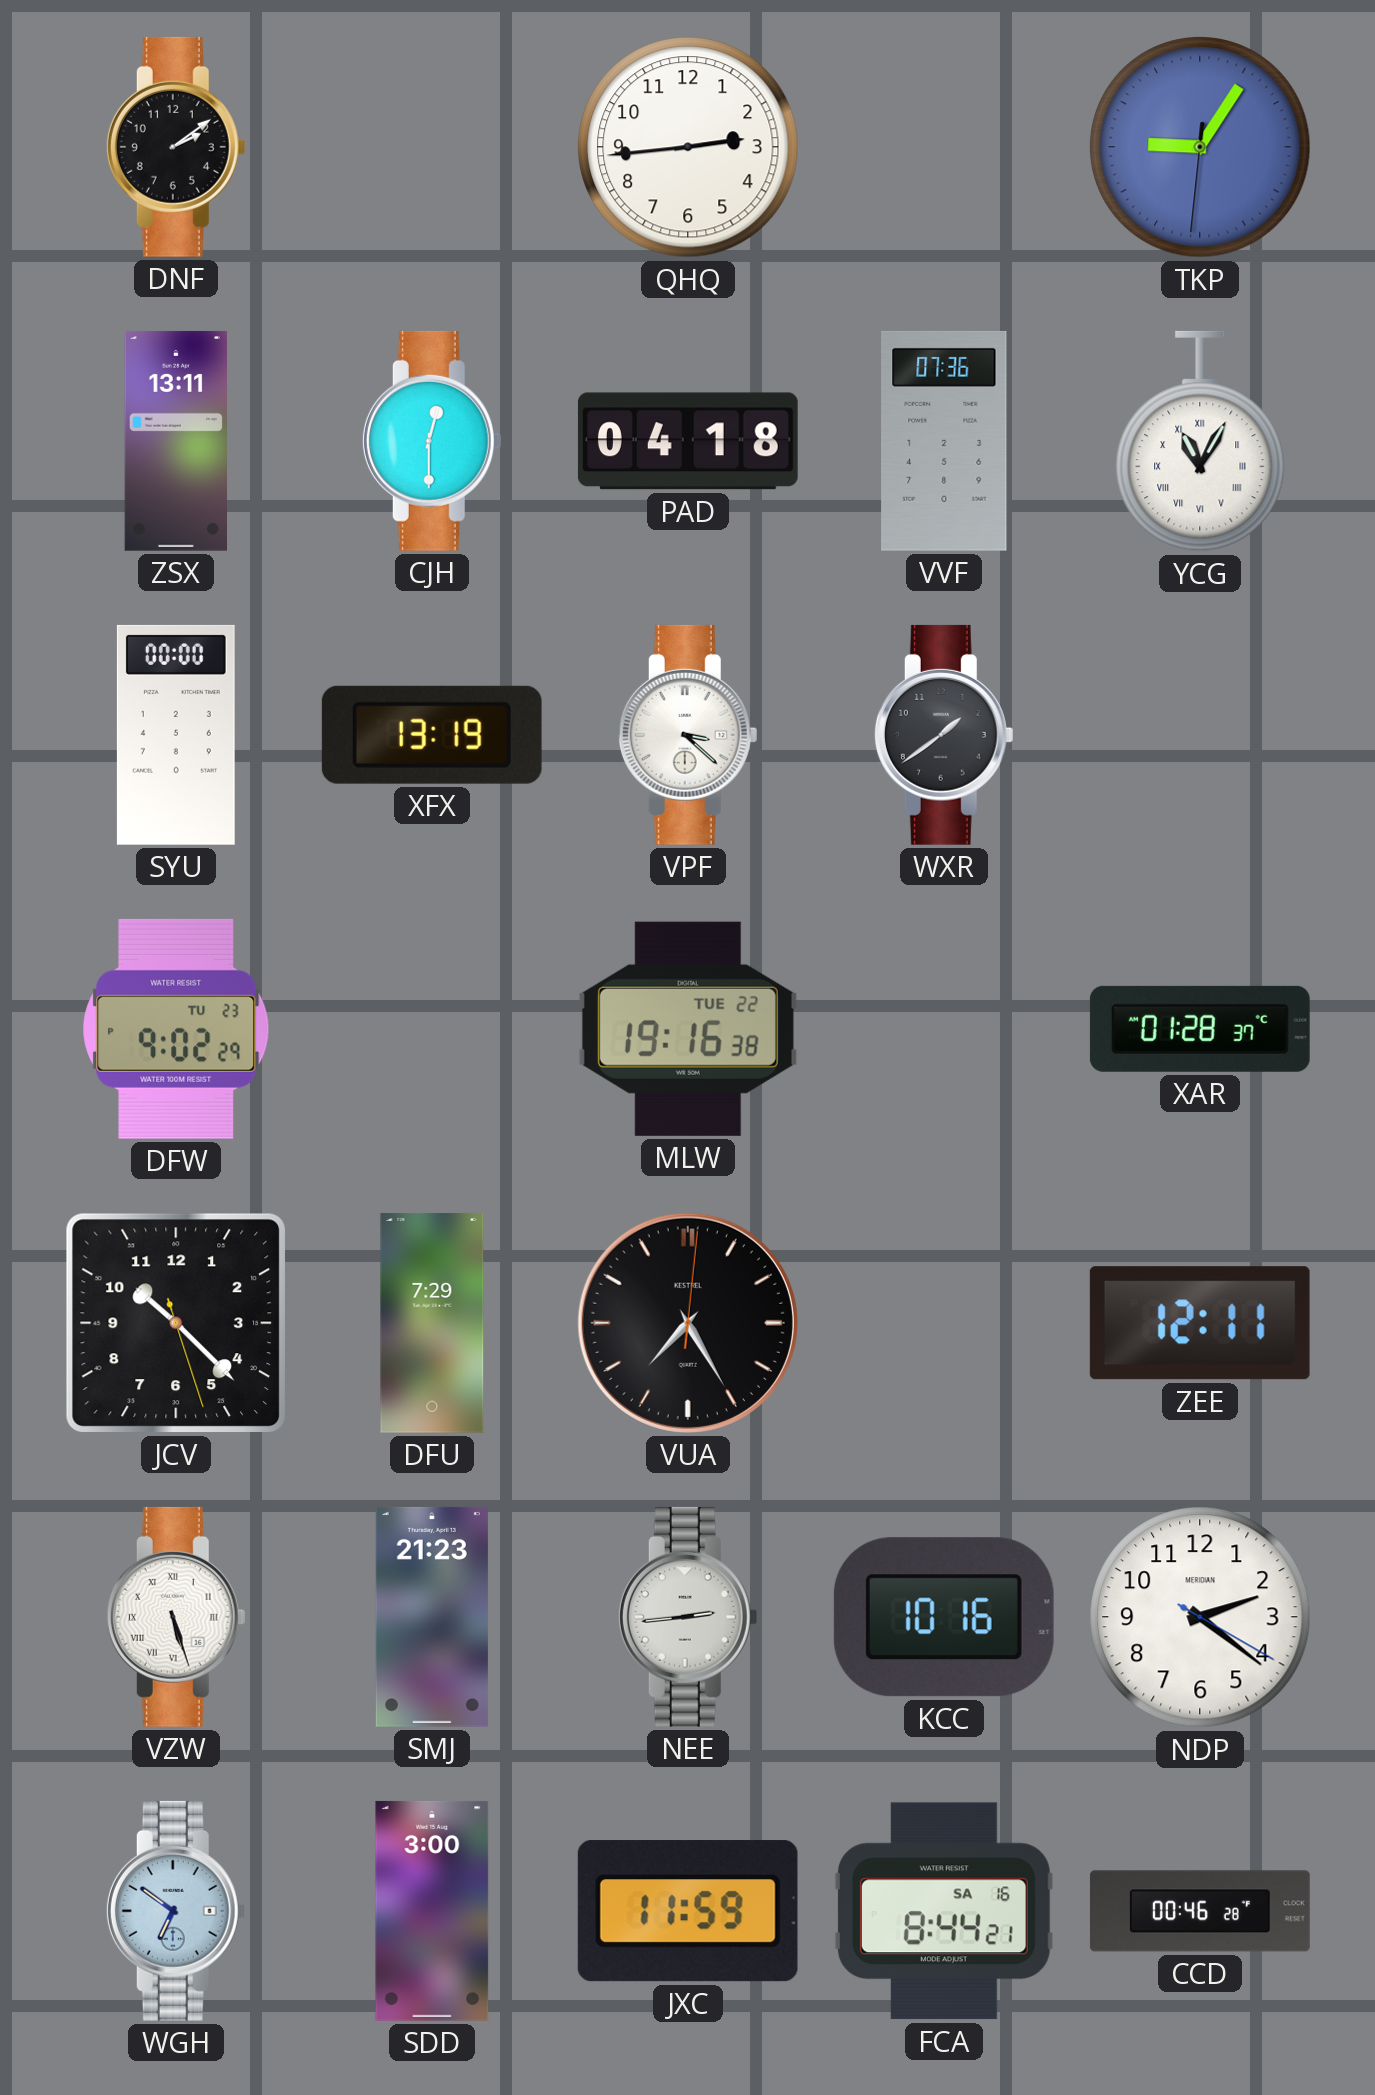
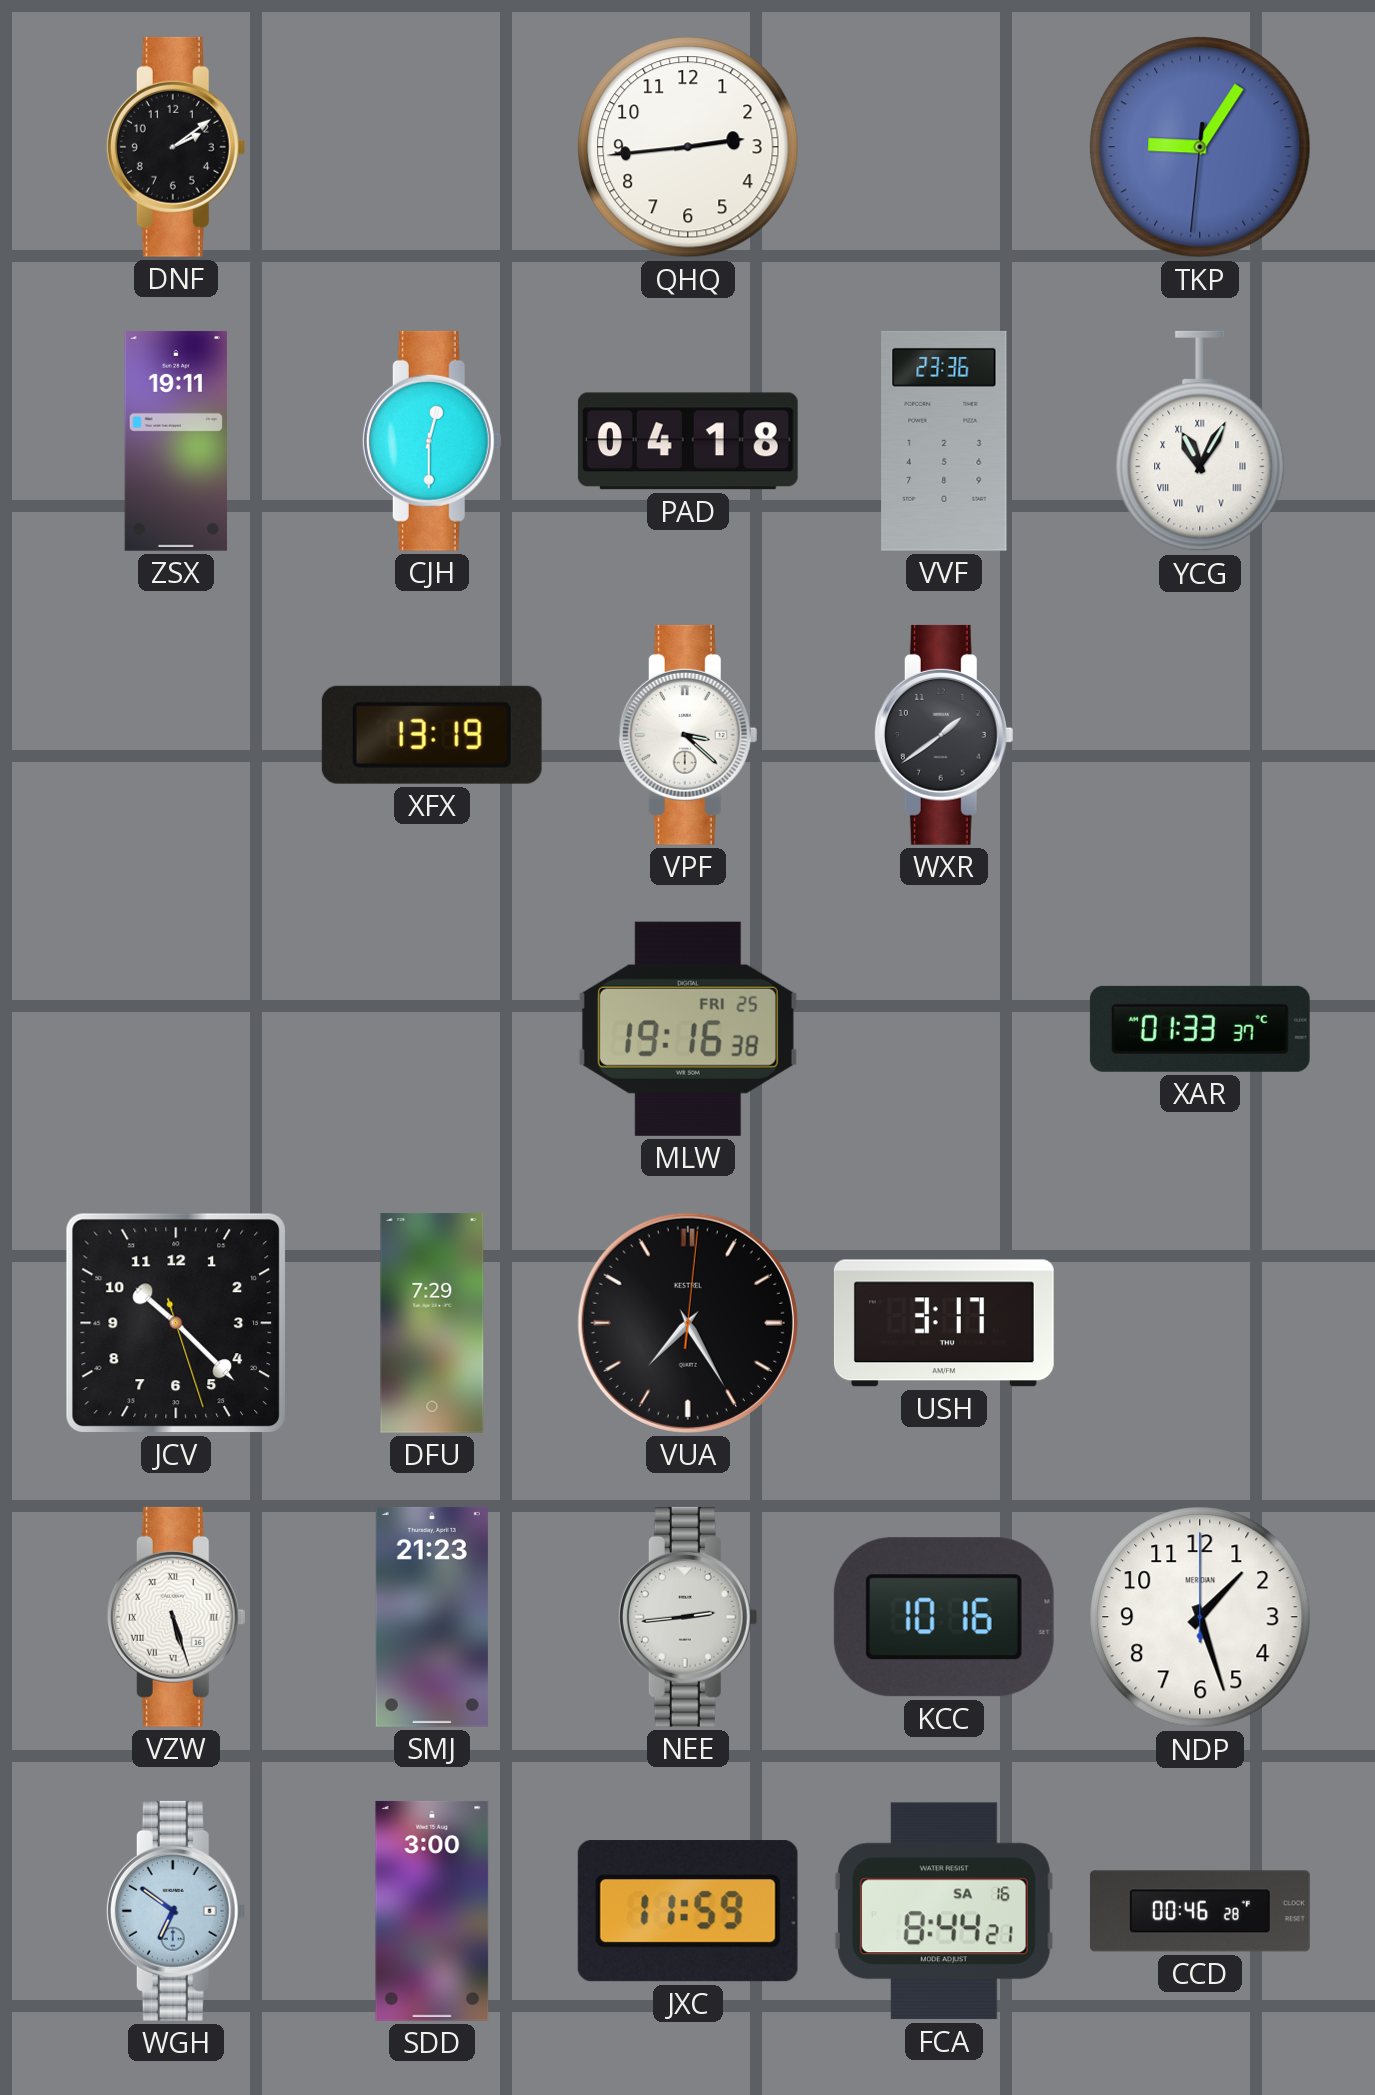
ZSX: 13:11 -> 19:11 (175, 441)
VVF: 07:36 -> 23:36 (944, 441)
SYU: 00:00 -> none (176, 735)
DFW: 9:02 -> none (176, 1029)
MLW date: TUE 22 -> FRI 25 (688, 1029)
XAR: 01:28 -> 01:33 (1200, 1029)
USH: none -> 3:17 (944, 1323)
ZEE: 12:11 -> none (1200, 1323)
NDP: 2:21 -> 1:27 (1200, 1617)
